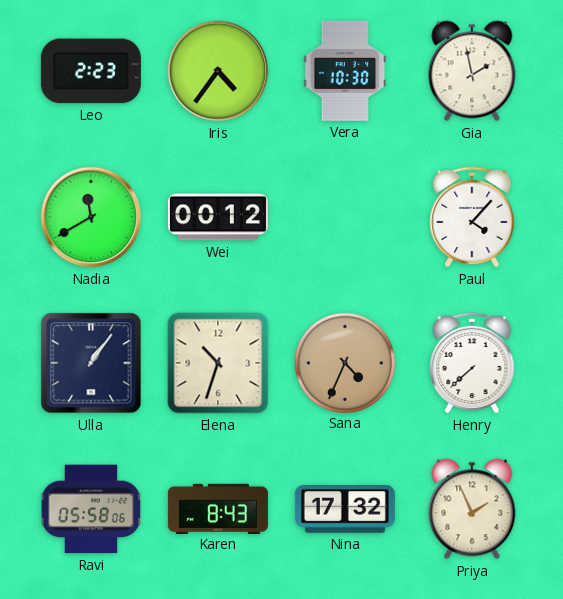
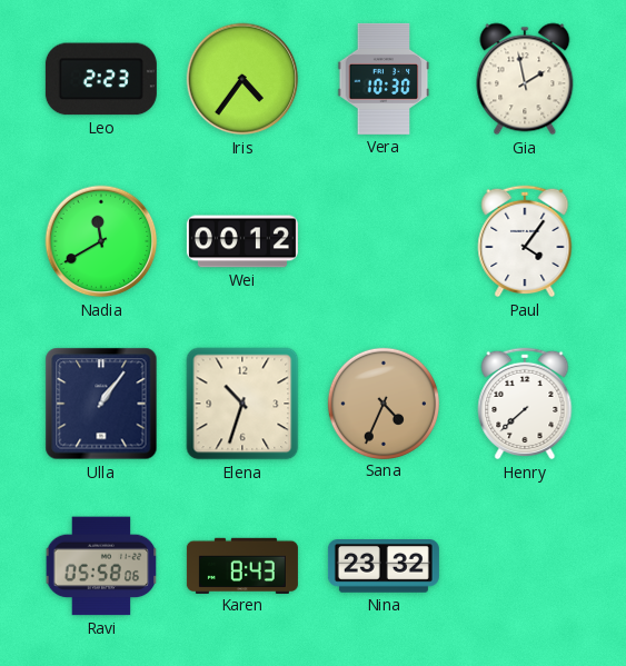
Paul: 4:07 -> 4:06 (525, 241)
Nina: 17:32 -> 23:32 (384, 567)
Priya: 1:56 -> none (472, 509)
